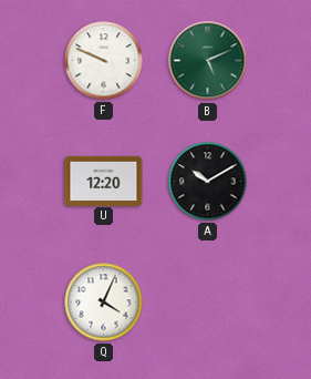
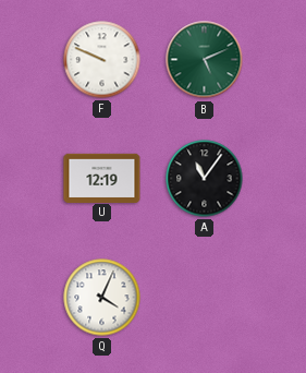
U: 12:20 -> 12:19 (102, 178)
A: 10:10 -> 11:06 (205, 179)
